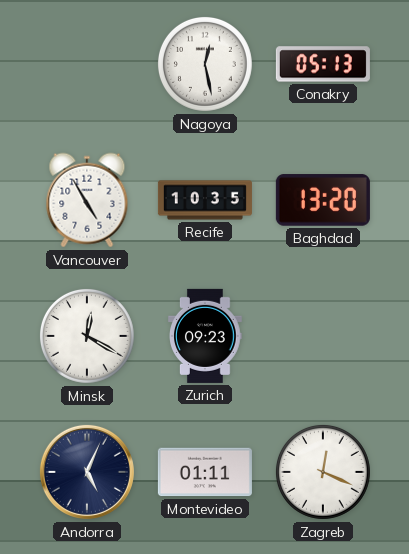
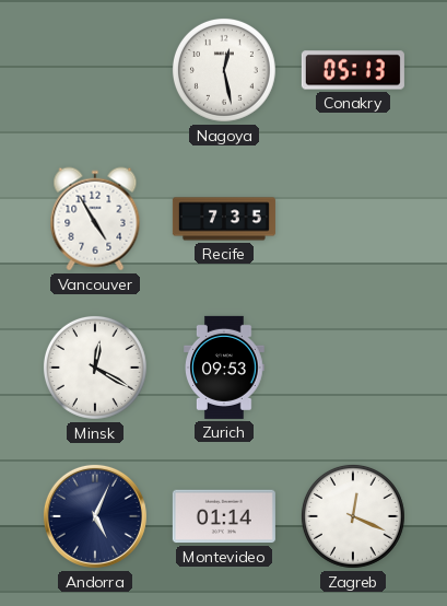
Recife: 10:35 -> 7:35 (224, 219)
Baghdad: 13:20 -> none (323, 200)
Zurich: 09:23 -> 09:53 (225, 368)
Montevideo: 01:11 -> 01:14 (224, 516)
